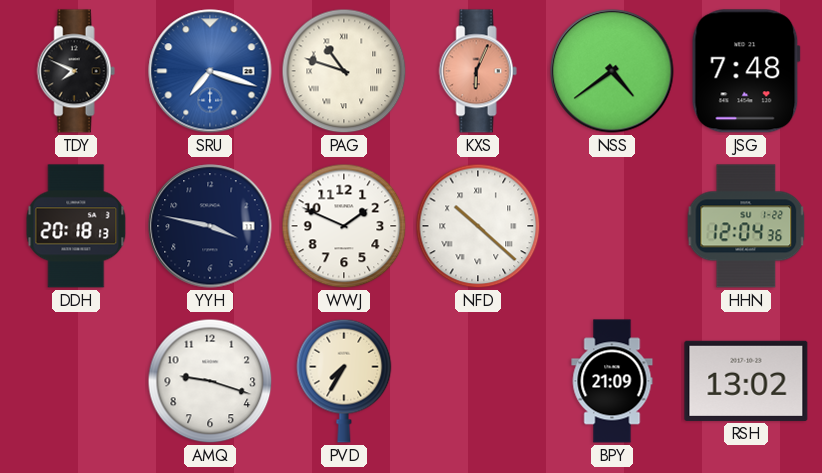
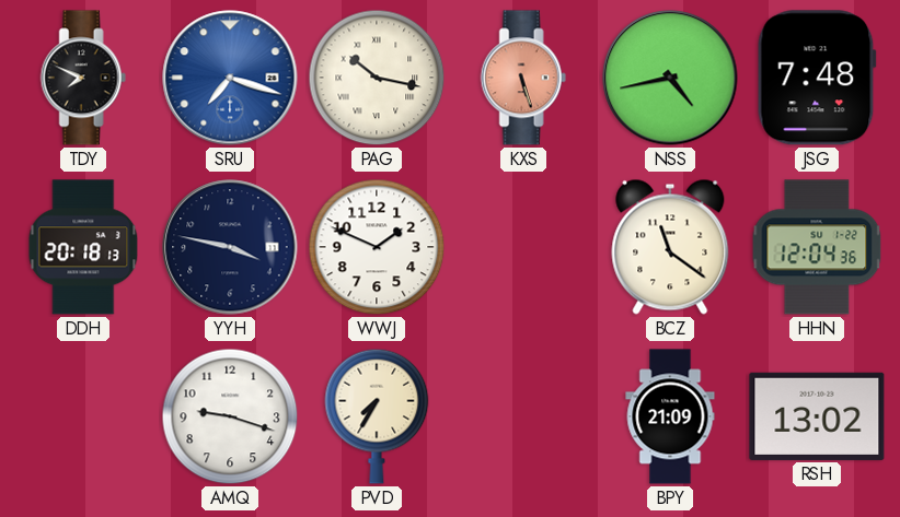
PAG: 10:48 -> 10:17 (377, 78)
KXS: 6:04 -> 5:27 (523, 78)
NSS: 4:39 -> 4:43 (670, 78)
NFD: 10:22 -> none (478, 226)
BCZ: none -> 11:21 (670, 247)
